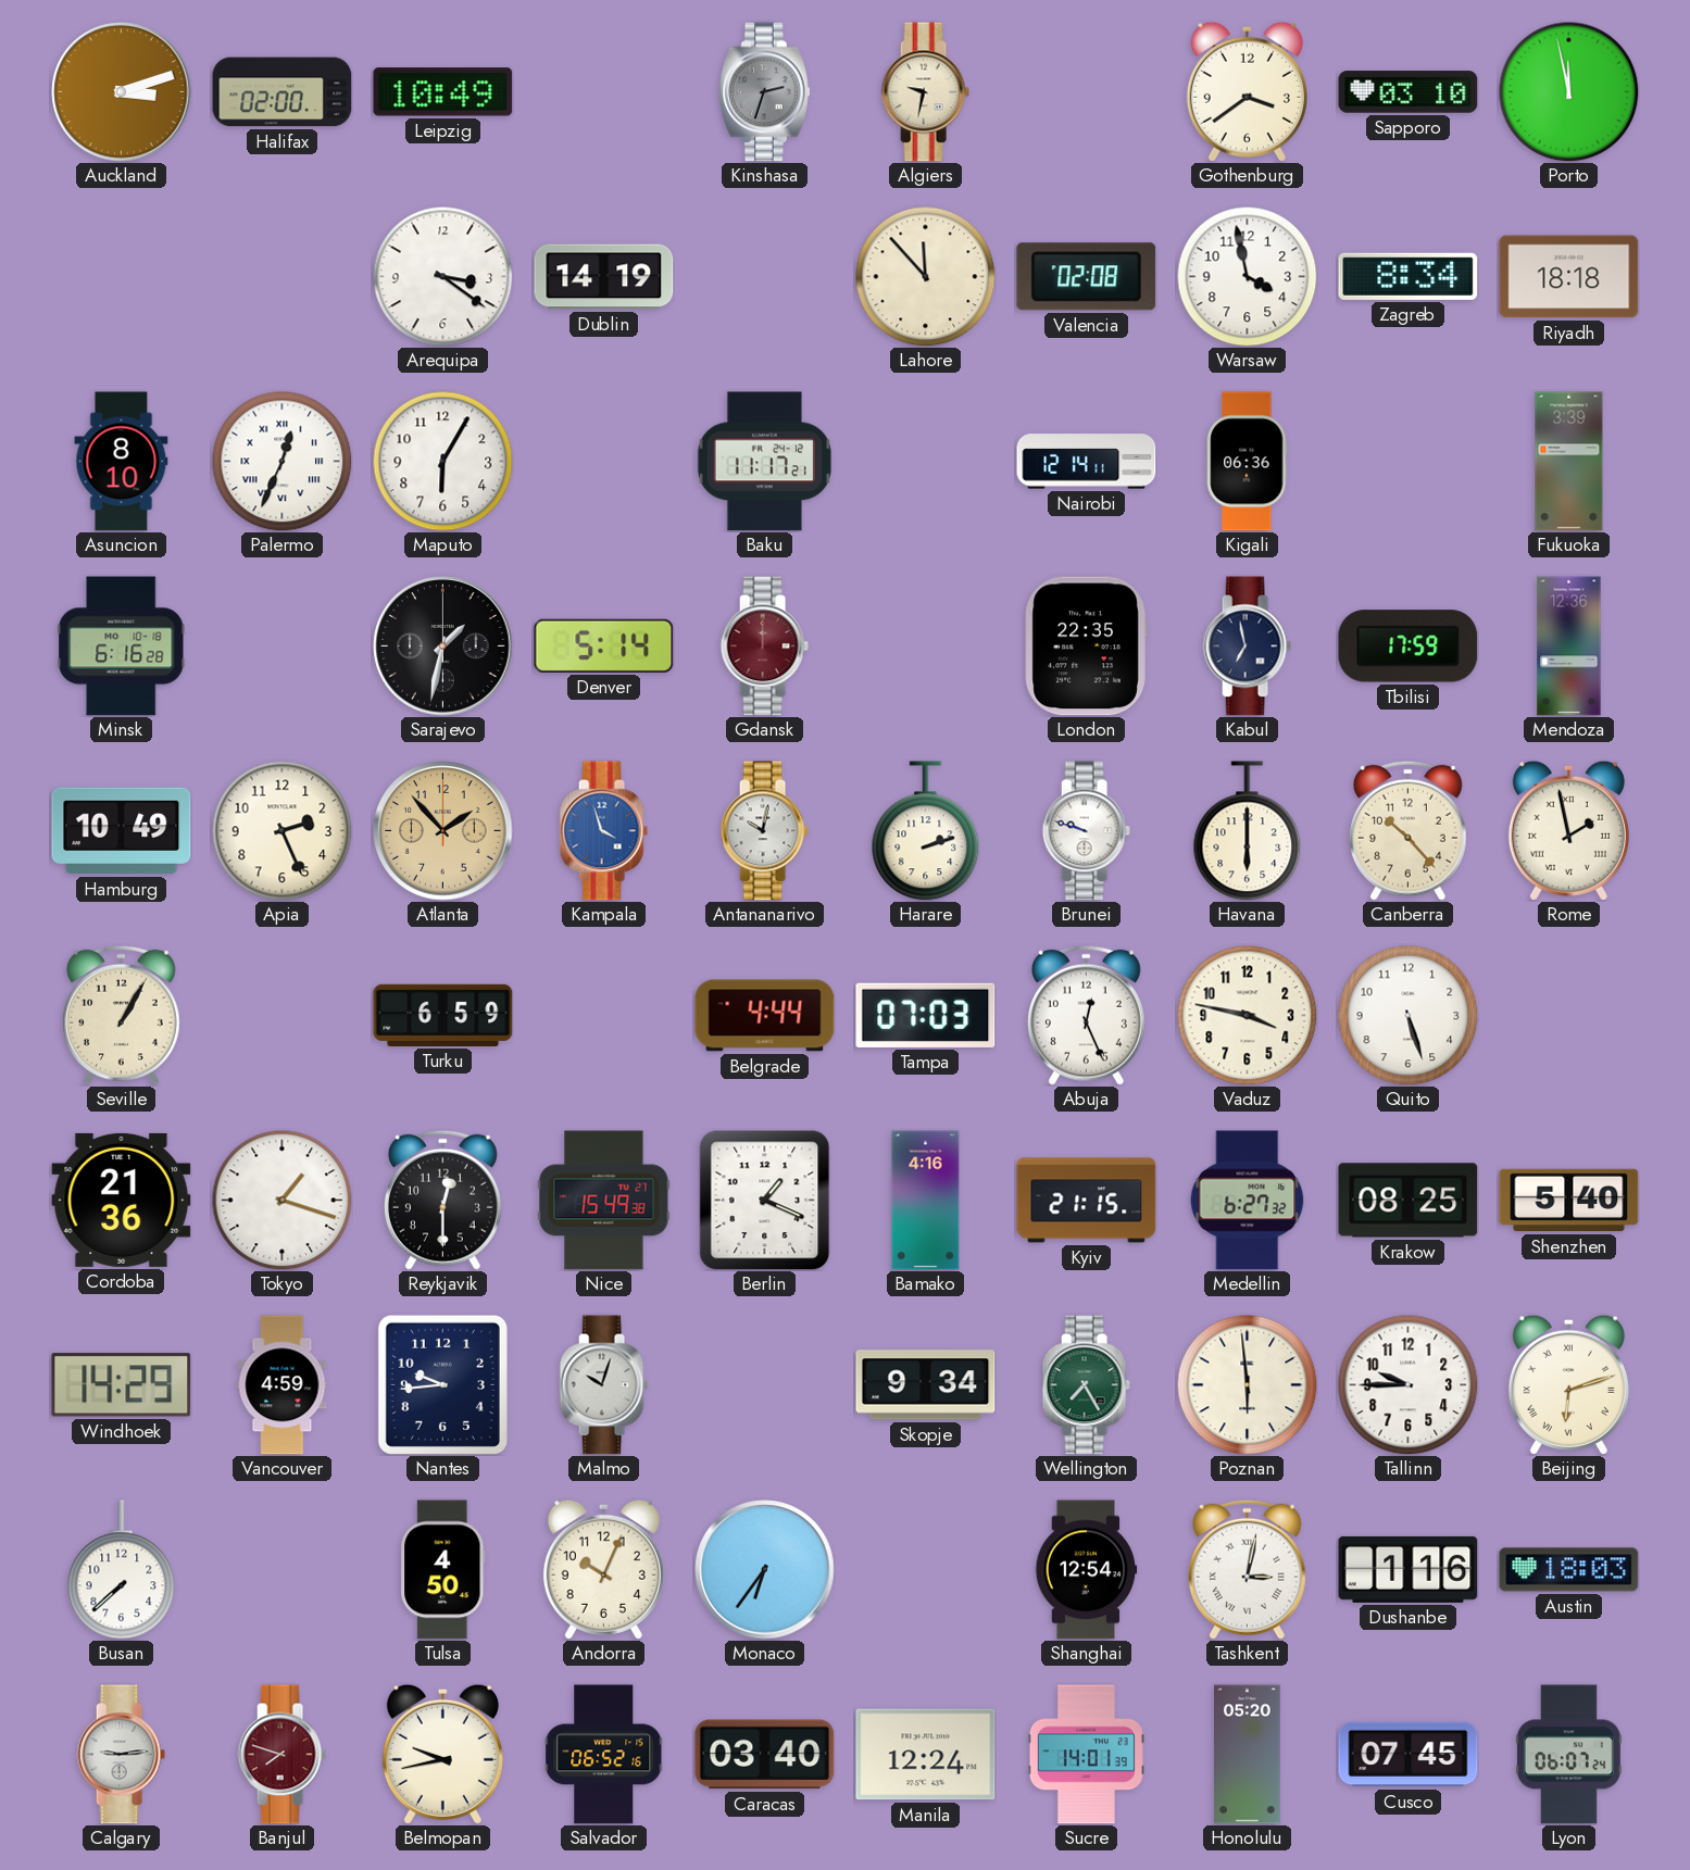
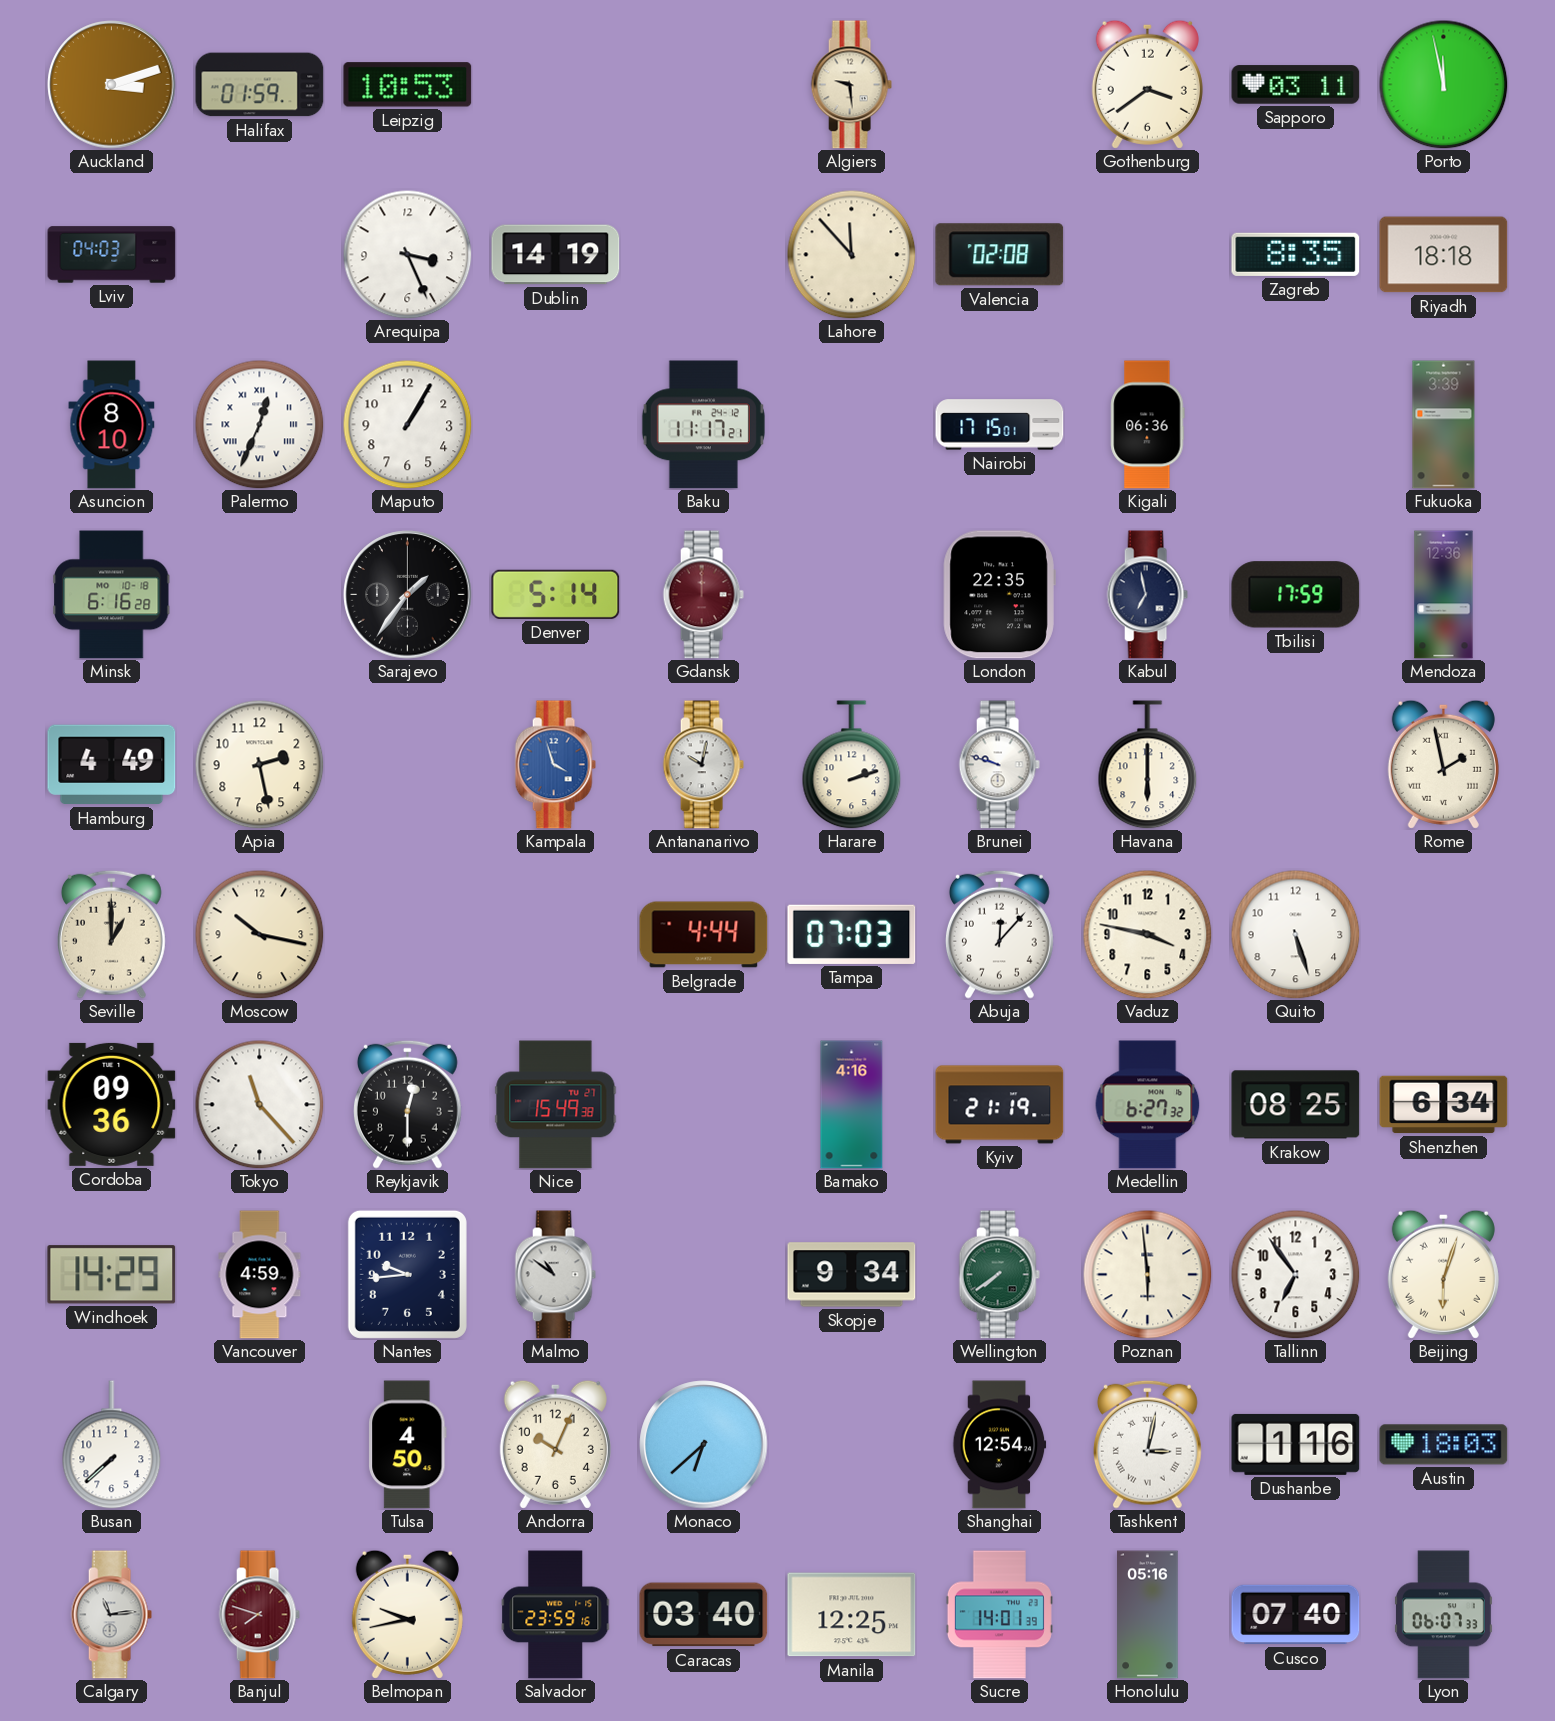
Halifax: 02:00 -> 01:59 (260, 85)
Leipzig: 10:49 -> 10:53 (408, 85)
Kinshasa: 2:33 -> none (764, 92)
Algiers: 9:32 -> 9:29 (851, 85)
Sapporo: 03:10 -> 03:11 (1296, 85)
Lviv: none -> 04:03 (112, 255)
Arequipa: 3:21 -> 3:26 (407, 254)
Warsaw: 3:58 -> none (1247, 276)
Zagreb: 8:34 -> 8:35 (1296, 254)
Maputo: 6:05 -> 1:05 (407, 424)
Nairobi: 12:14 -> 17:15 (1000, 425)
Sarajevo: 1:32 -> 1:36 (408, 595)
Hamburg: 10:49 -> 4:49 (112, 765)
Apia: 2:26 -> 2:28 (259, 764)
Atlanta: 1:53 -> none (443, 831)
Canberra: 10:23 -> none (1407, 830)
Seville: 1:05 -> 1:00 (111, 934)
Moscow: none -> 10:17 (259, 934)
Turku: 6:59 -> none (443, 1015)
Abuja: 12:26 -> 12:07 (999, 934)
Cordoba: 21:36 -> 09:36 (112, 1104)
Tokyo: 1:18 -> 11:23 (259, 1104)
Berlin: 1:19 -> none (765, 1201)
Kyiv: 21:15 -> 21:19 (1000, 1105)
Shenzhen: 5:40 -> 6:34 (1444, 1105)
Malmo: 10:03 -> 10:51 (555, 1275)
Wellington: 7:25 -> 7:39 (999, 1275)
Tallinn: 9:45 -> 6:54 (1295, 1274)
Beijing: 6:12 -> 6:03 (1443, 1274)
Monaco: 6:36 -> 6:38 (704, 1445)
Calgary: 9:14 -> 11:14 (111, 1615)
Salvador: 06:52 -> 23:59 (556, 1615)
Manila: 12:24 -> 12:25 (852, 1615)
Honolulu: 05:20 -> 05:16 (1148, 1615)
Cusco: 07:45 -> 07:40 (1296, 1615)
Lyon: 06:07:24 -> 06:07:33 (1443, 1615)
